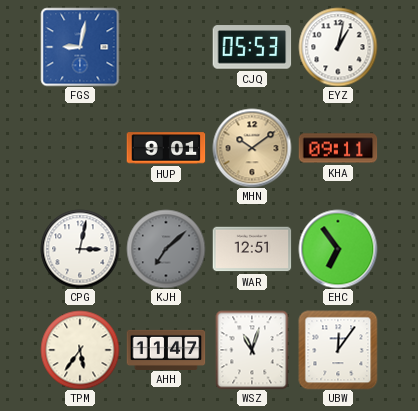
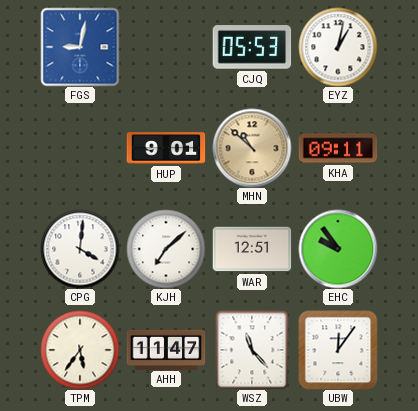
MHN: 10:09 -> 10:52 (252, 148)
CPG: 3:02 -> 4:01 (80, 249)
KJH dial: grey -> white (166, 249)
EHC: 6:54 -> 9:54 (338, 249)
WSZ: 11:03 -> 11:23 (252, 350)
